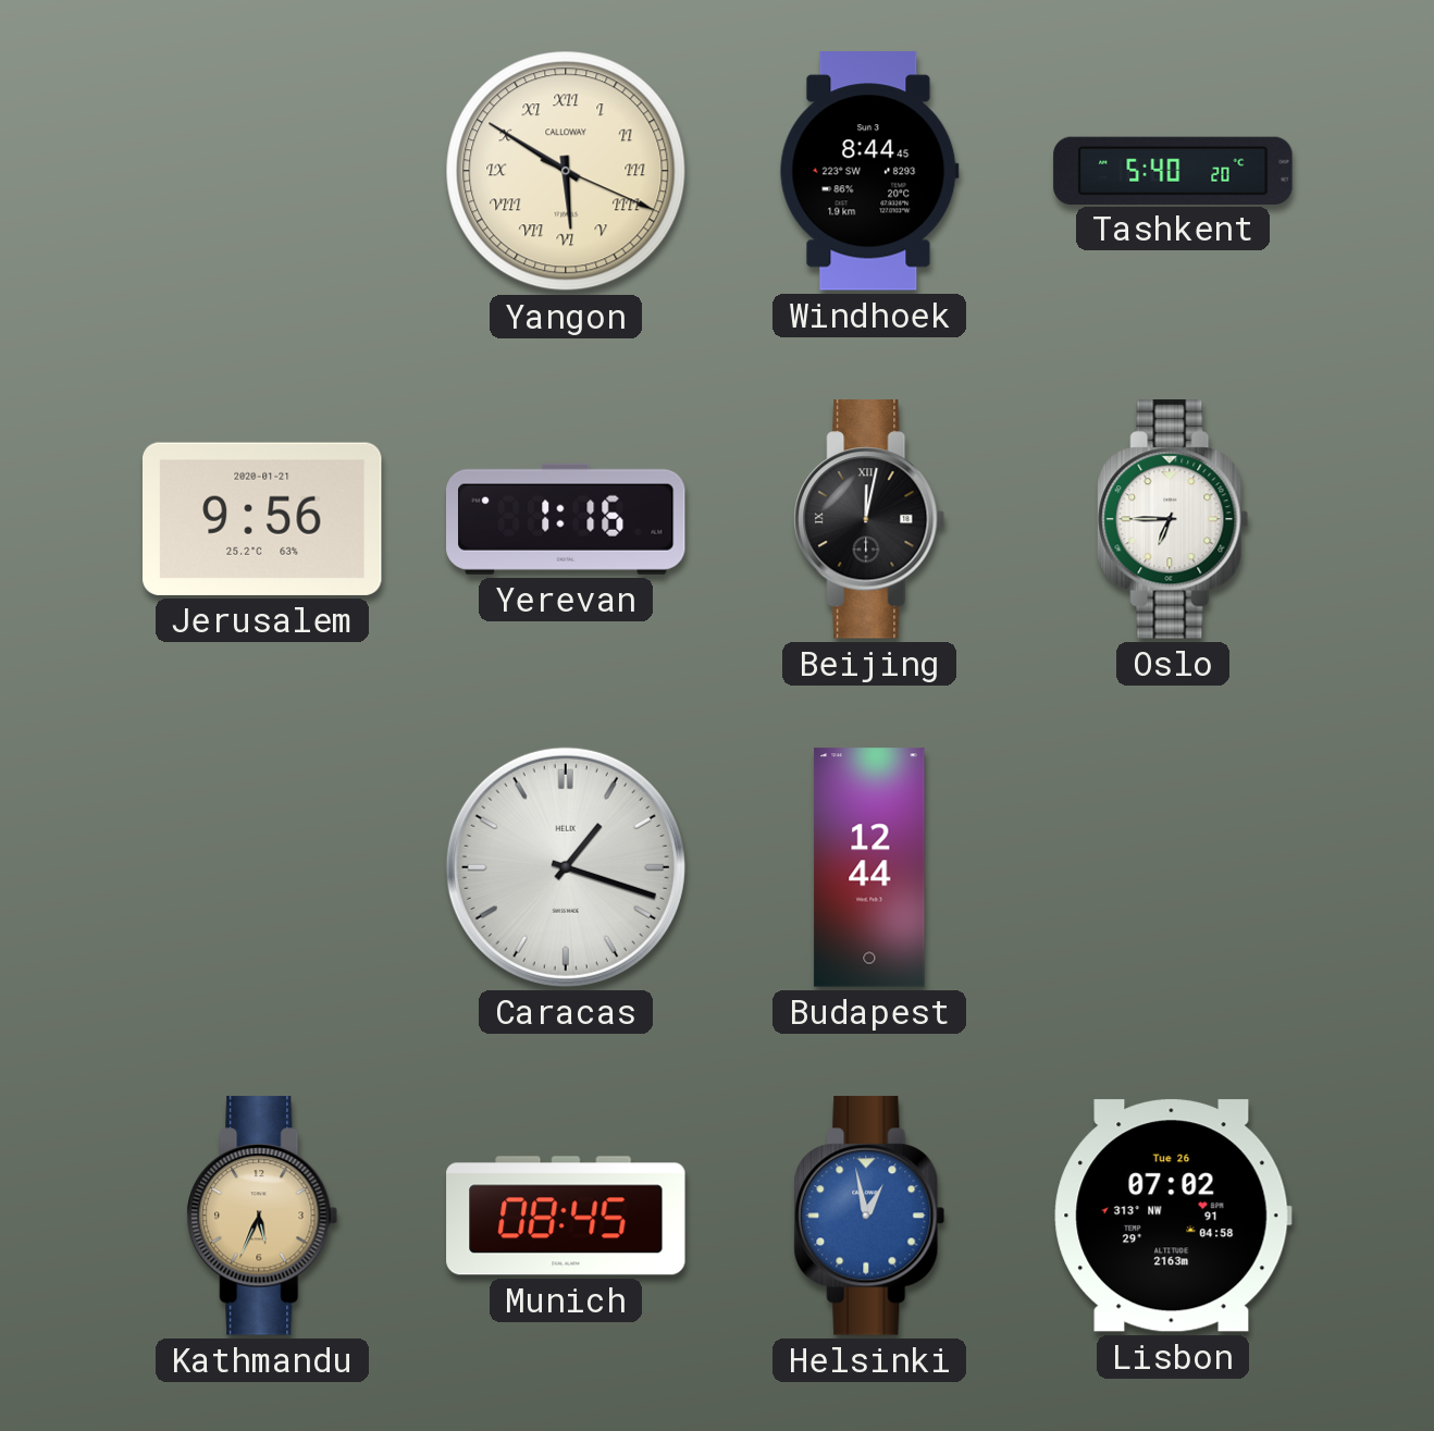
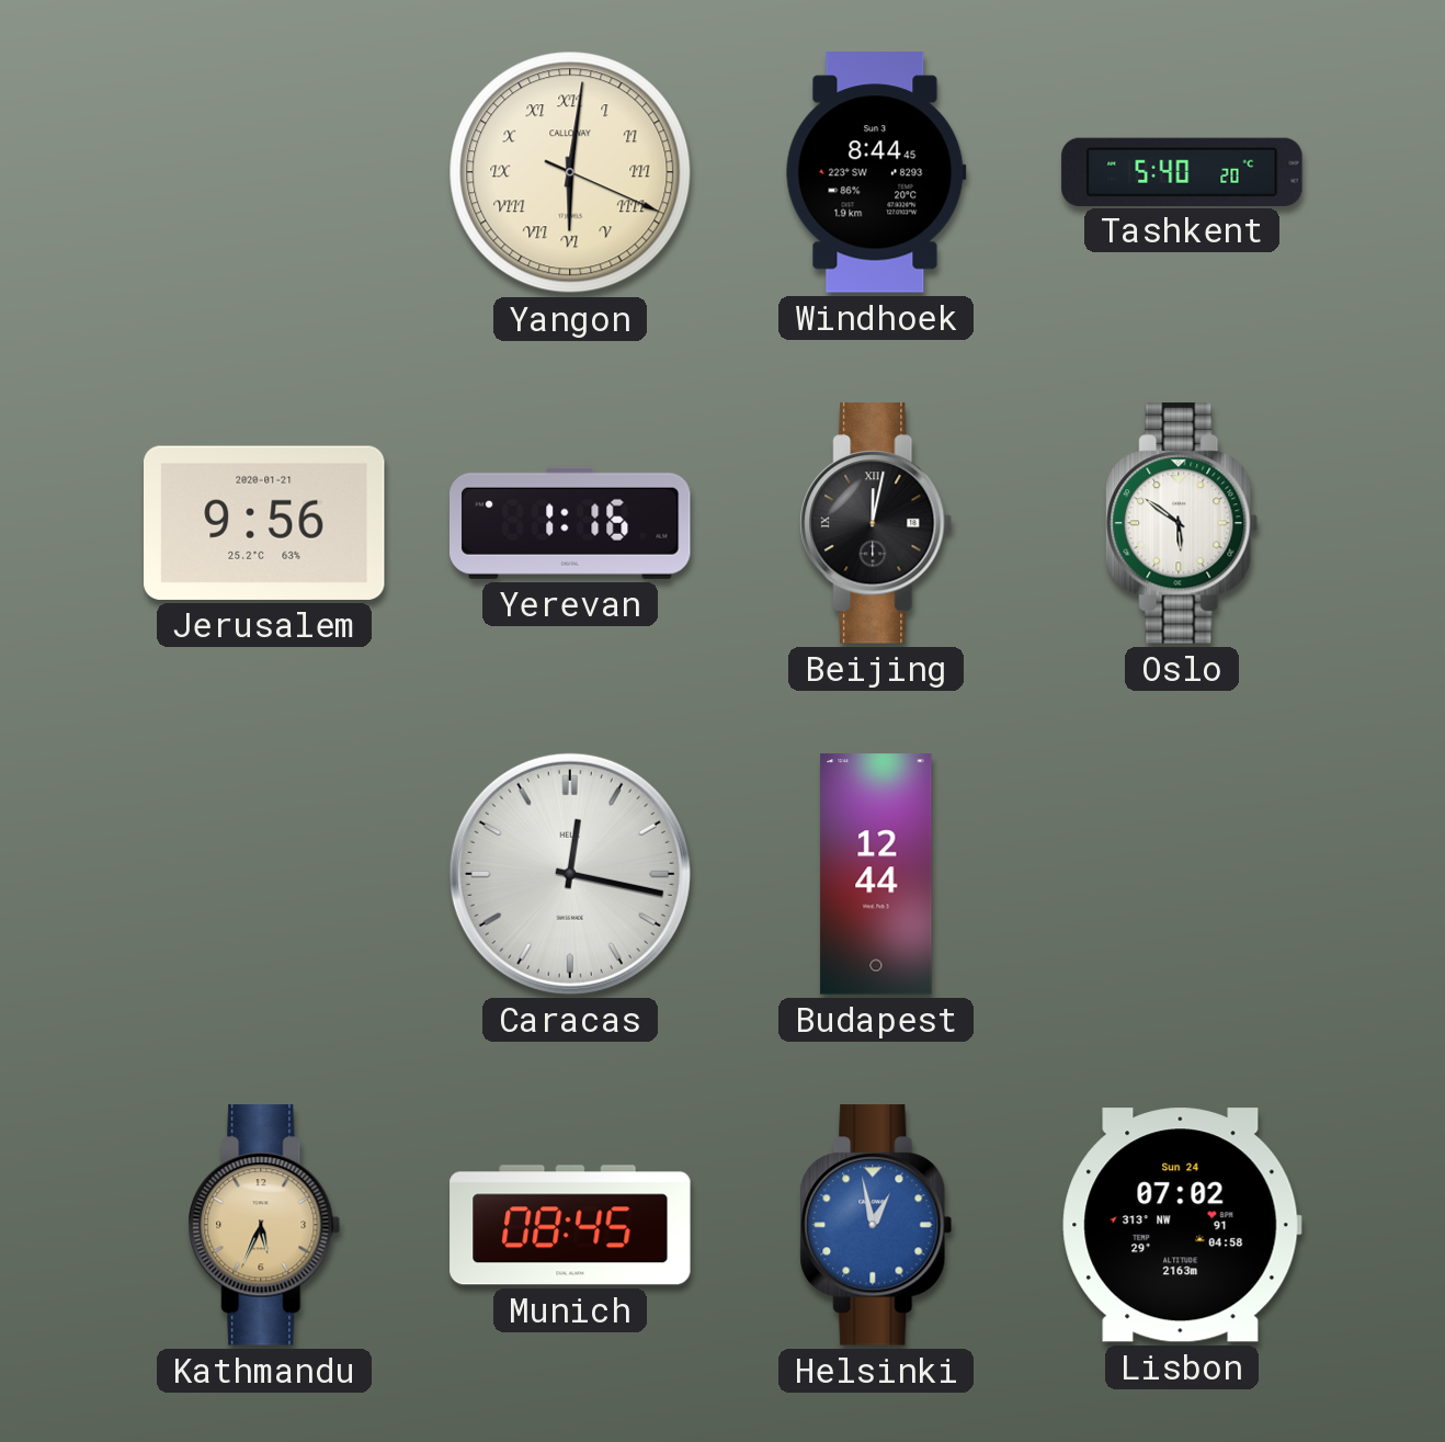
Yangon: 5:50 -> 6:01 (570, 172)
Oslo: 6:45 -> 5:51 (1182, 523)
Caracas: 1:18 -> 12:17 (570, 874)
Lisbon date: Tue 26 -> Sun 24 (1182, 1225)
